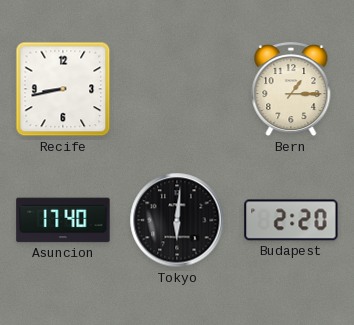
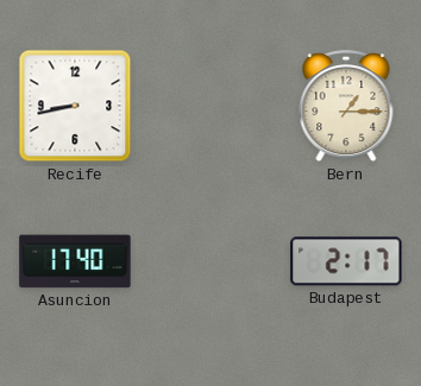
Tokyo: 6:01 -> none (177, 220)
Budapest: 2:20 -> 2:17 (346, 261)
